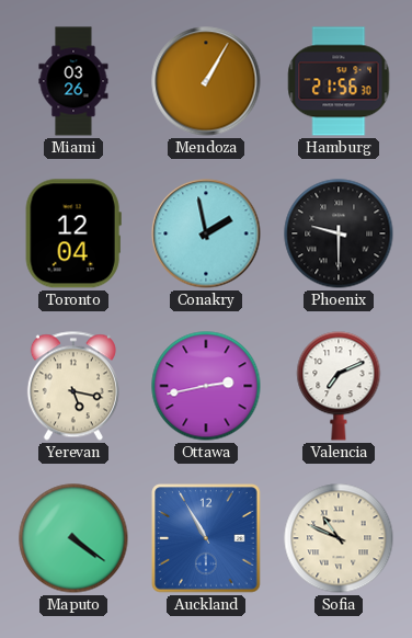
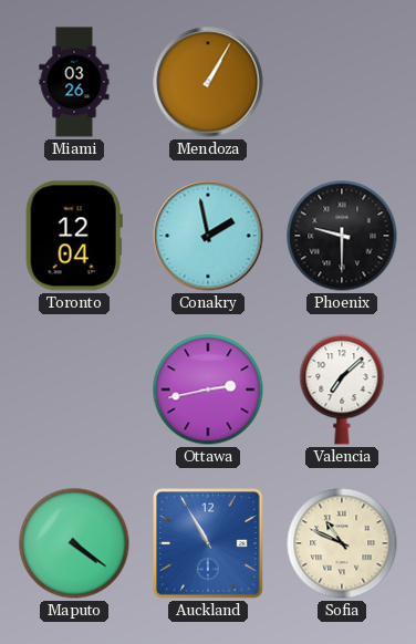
Hamburg: 21:56 -> none (339, 81)
Yerevan: 5:17 -> none (73, 386)
Valencia: 7:11 -> 7:08 (342, 389)
